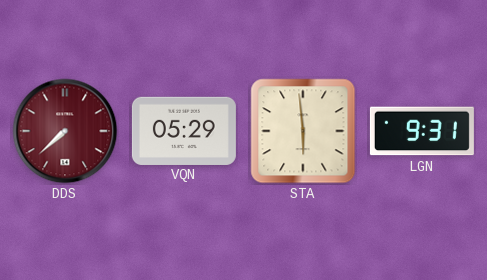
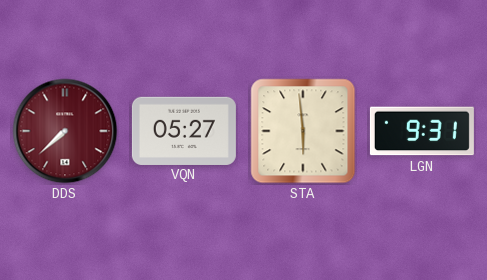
VQN: 05:29 -> 05:27 (184, 130)
